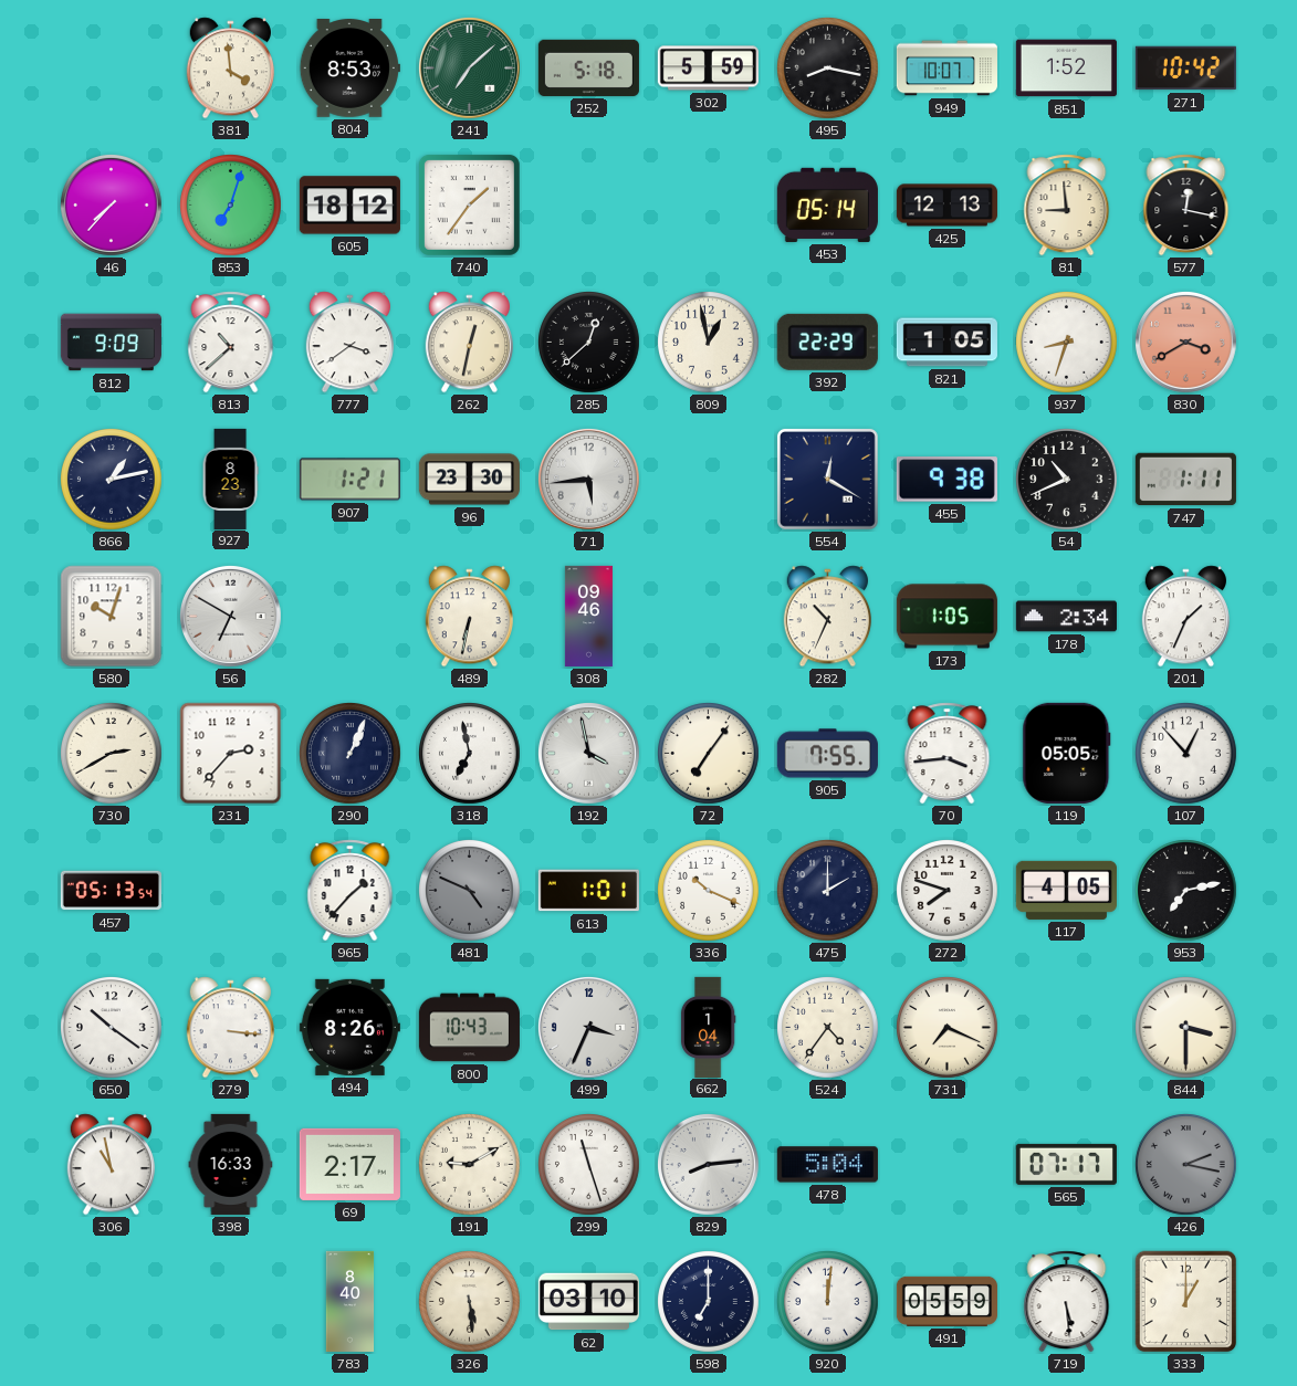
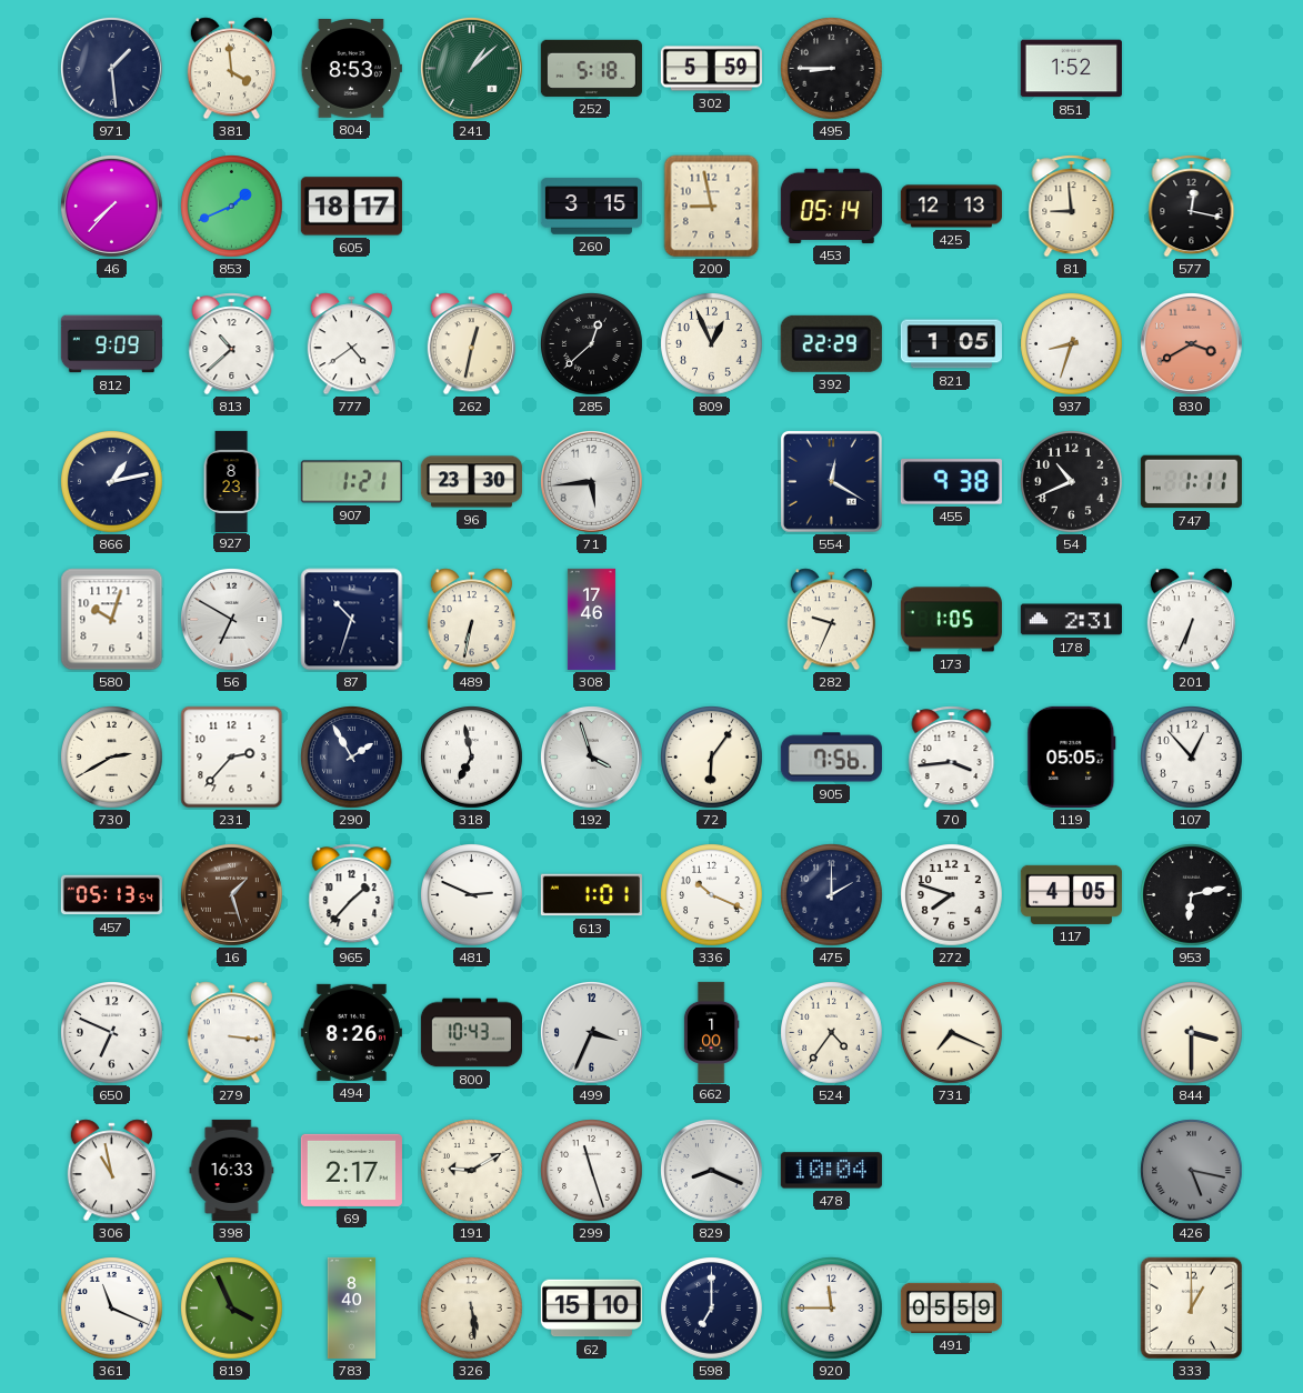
971: none -> 1:29 (111, 68)
241: 7:08 -> 1:08 (471, 68)
495: 8:17 -> 8:45 (832, 69)
949: 10:07 -> none (946, 69)
271: 10:42 -> none (1185, 69)
853: 7:03 -> 1:41 (232, 207)
605: 18:12 -> 18:17 (351, 207)
740: 1:36 -> none (469, 204)
260: none -> 3:15 (591, 207)
200: none -> 8:58 (712, 207)
777: 3:39 -> 4:39 (351, 344)
809: 12:58 -> 12:56 (712, 344)
87: none -> 10:33 (352, 620)
308: 09:46 -> 17:46 (591, 619)
282: 10:34 -> 9:34 (831, 620)
178: 2:34 -> 2:31 (1071, 620)
201: 1:34 -> 6:34 (1191, 620)
290: 1:04 -> 1:55 (352, 758)
192: 3:58 -> 3:57 (591, 756)
72: 7:06 -> 6:06 (712, 758)
905: 7:55 -> 7:56 (831, 758)
16: none -> 1:27 (231, 894)
481: 4:49 -> 2:49 (472, 895)
481 dial: grey -> white (472, 895)
953: 7:13 -> 6:13 (1192, 895)
650: 10:21 -> 6:49 (112, 1033)
662: 1:04 -> 1:00 (711, 1032)
829: 8:14 -> 8:19 (711, 1170)
478: 5:04 -> 10:04 (831, 1171)
565: 07:17 -> none (1066, 1164)
426: 2:17 -> 5:17 (1192, 1171)
361: none -> 11:19 (112, 1309)
819: none -> 3:56 (232, 1309)
62: 03:10 -> 15:10 (591, 1309)
920: 12:01 -> 11:45 (832, 1309)
719: 5:29 -> none (1067, 1302)
